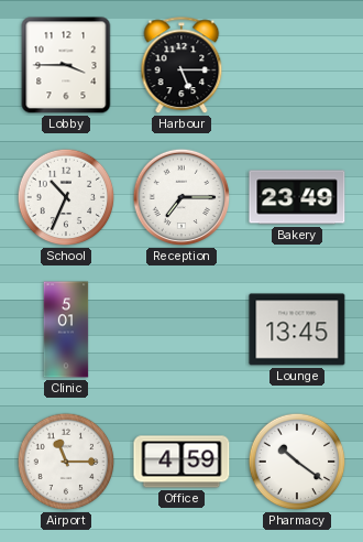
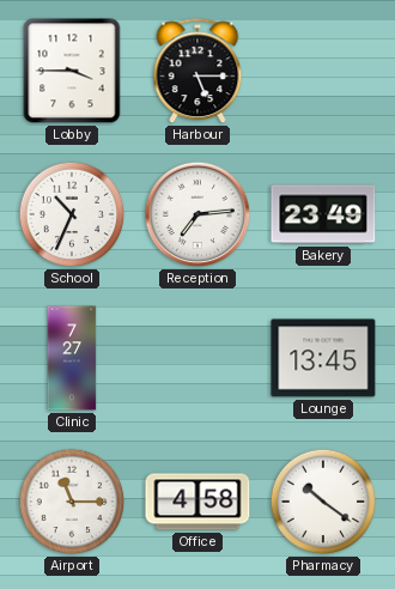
Reception: 7:15 -> 7:14 (197, 214)
Clinic: 5:01 -> 7:27 (72, 358)
Office: 4:59 -> 4:58 (197, 502)
